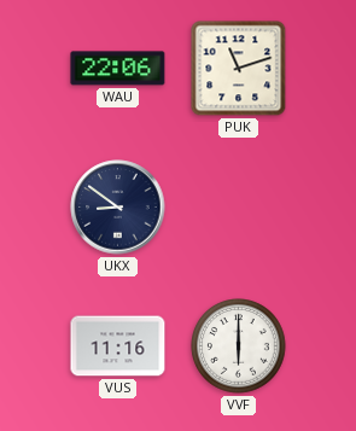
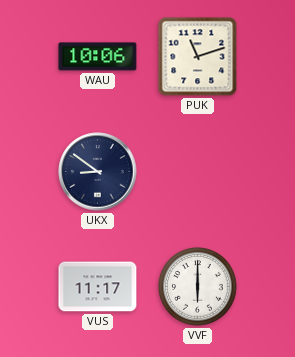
WAU: 22:06 -> 10:06 (98, 57)
VUS: 11:16 -> 11:17 (98, 287)
